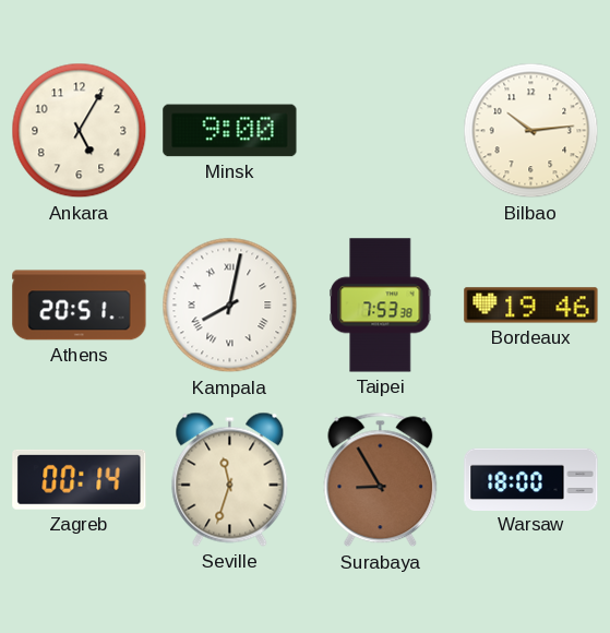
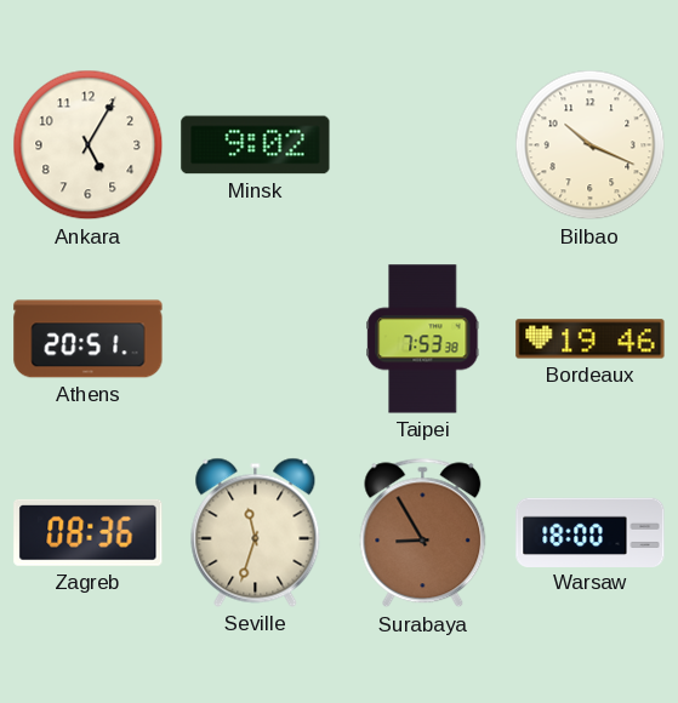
Minsk: 9:00 -> 9:02 (256, 145)
Bilbao: 10:14 -> 10:19 (591, 145)
Kampala: 8:02 -> none (230, 306)
Zagreb: 00:14 -> 08:36 (89, 532)
